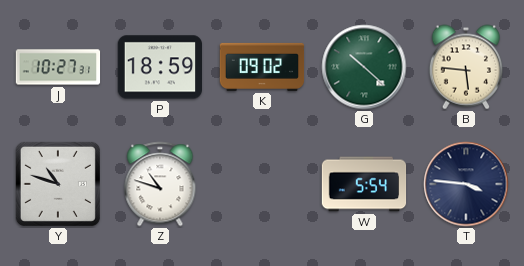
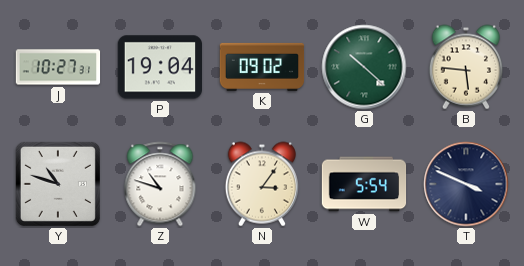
P: 18:59 -> 19:04 (160, 67)
N: none -> 3:06 (261, 184)
T: 3:46 -> 3:49 (466, 184)
